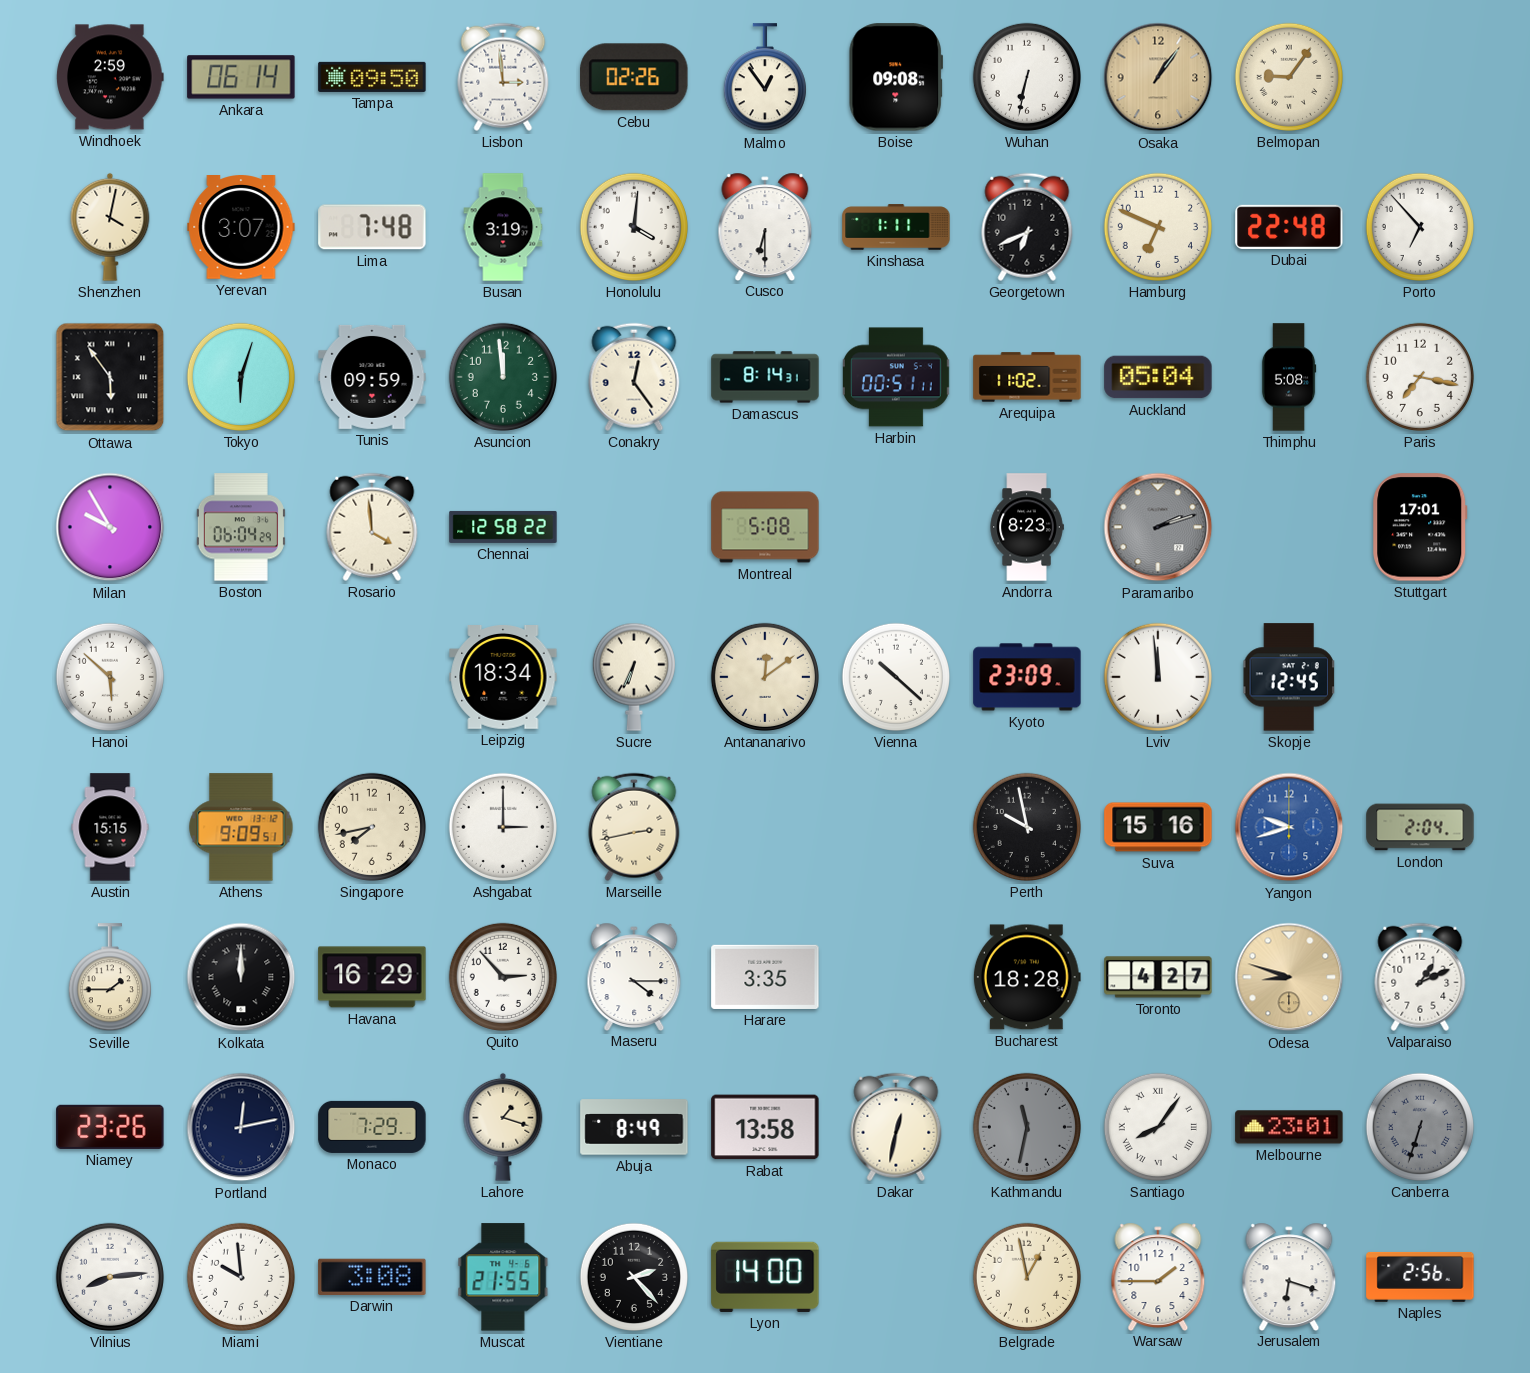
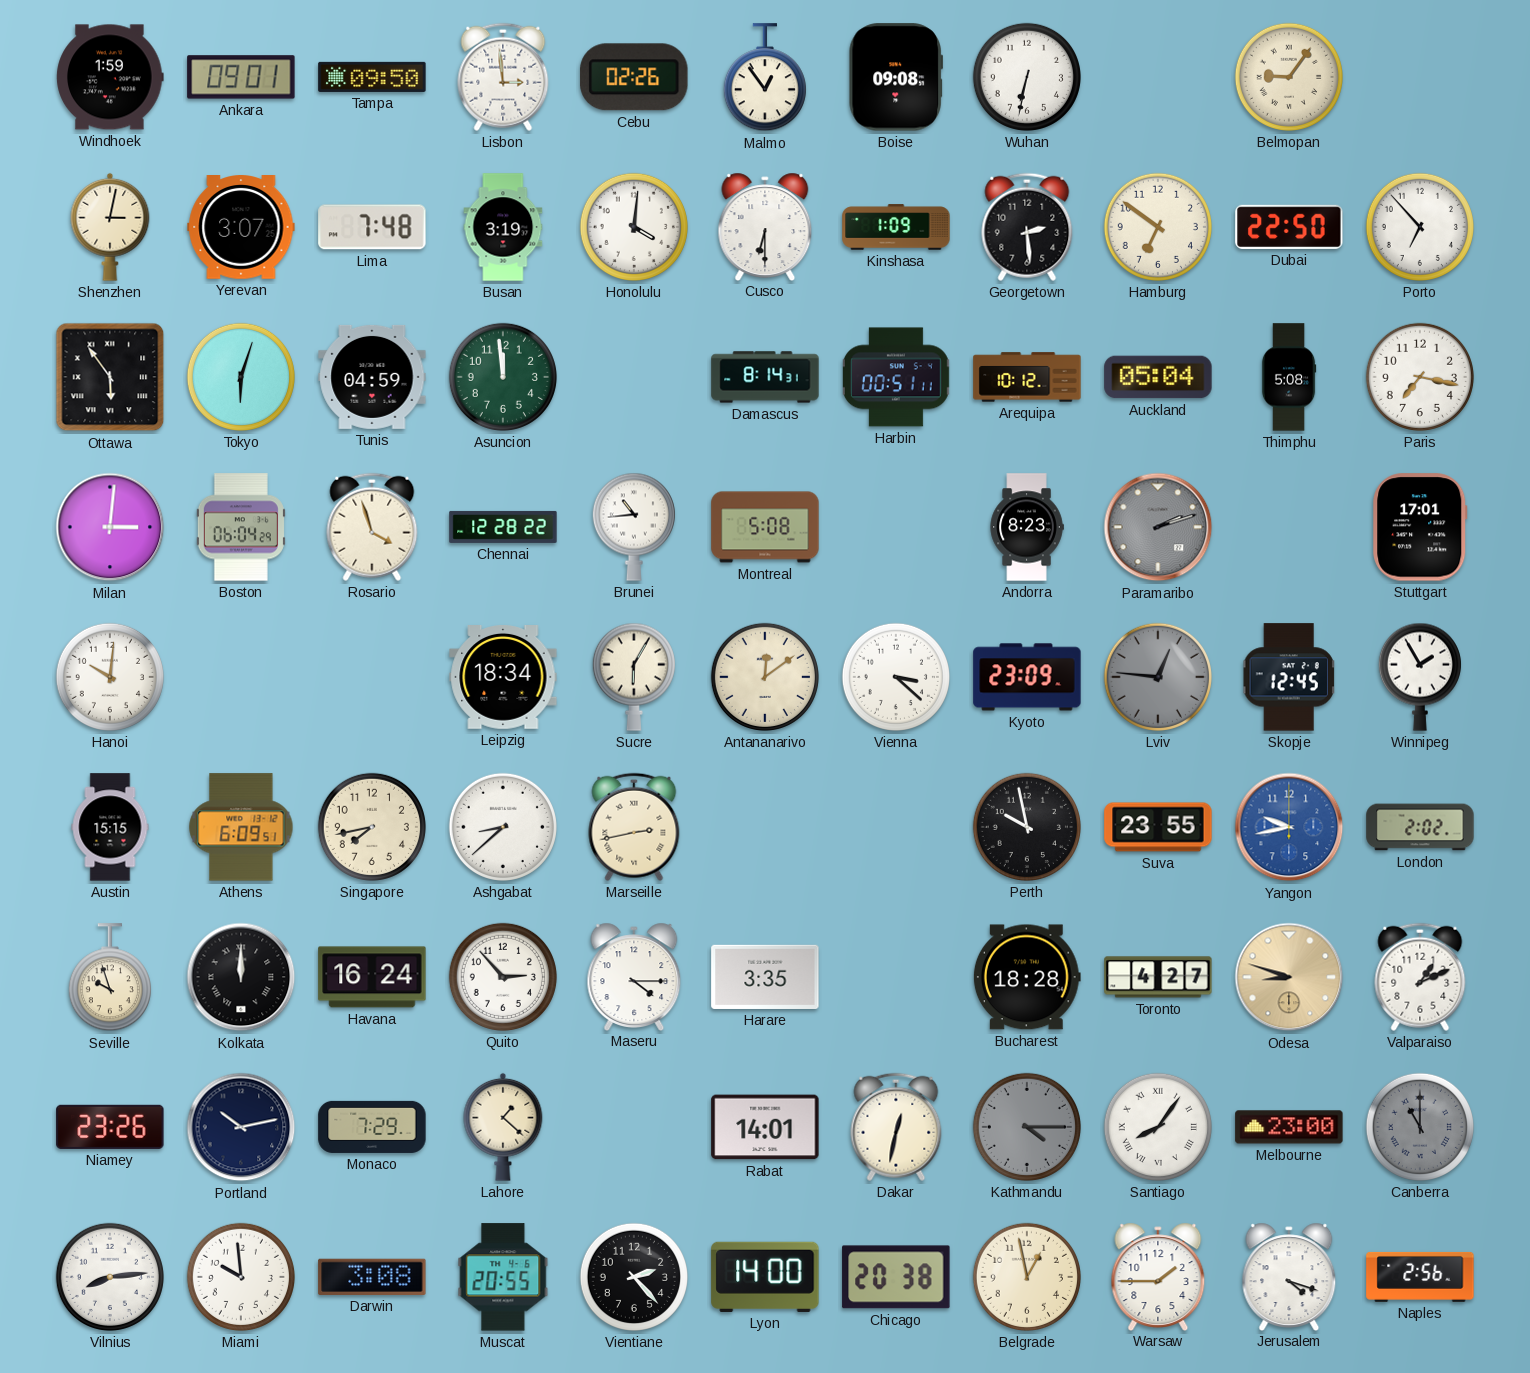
Windhoek: 2:59 -> 1:59 (110, 77)
Ankara: 06:14 -> 09:01 (241, 77)
Osaka: 1:06 -> none (1158, 77)
Shenzhen: 4:02 -> 3:02 (110, 227)
Kinshasa: 1:11 -> 1:09 (896, 227)
Georgetown: 6:41 -> 2:29 (1027, 227)
Hamburg: 6:49 -> 6:51 (1158, 227)
Dubai: 22:48 -> 22:50 (1289, 227)
Tunis: 09:59 -> 04:59 (372, 377)
Conakry: 12:24 -> none (634, 377)
Arequipa: 11:02 -> 10:12 (1027, 377)
Milan: 9:55 -> 3:01 (110, 527)
Rosario: 3:59 -> 3:57 (372, 527)
Chennai: 12:58 -> 12:28 (503, 527)
Brunei: none -> 10:44 (634, 527)
Hanoi: 5:52 -> 10:01 (110, 677)
Sucre: 6:34 -> 6:05 (634, 677)
Vienna: 10:22 -> 3:22 (896, 677)
Lviv: 11:59 -> 12:46 (1158, 677)
Lviv dial: white -> grey (1158, 677)
Winnipeg: none -> 1:55 (1420, 677)
Athens: 9:09 -> 6:09 (241, 827)
Ashgabat: 3:00 -> 8:38 (503, 827)
Suva: 15:16 -> 23:55 (1158, 827)
Yangon: 9:42 -> 9:43 (1289, 827)
London: 2:04 -> 2:02 (1420, 827)
Seville: 1:45 -> 9:57 (110, 978)
Havana: 16:29 -> 16:24 (372, 977)
Portland: 12:13 -> 10:13 (241, 1127)
Lahore: 1:18 -> 1:22 (503, 1127)
Abuja: 8:49 -> none (634, 1127)
Rabat: 13:58 -> 14:01 (765, 1127)
Kathmandu: 11:32 -> 4:15 (1027, 1127)
Melbourne: 23:01 -> 23:00 (1289, 1127)
Canberra: 6:33 -> 11:00 (1420, 1127)
Muscat: 21:55 -> 20:55 (503, 1277)
Chicago: none -> 20:38 (896, 1277)
Jerusalem: 6:18 -> 4:18 (1289, 1276)
